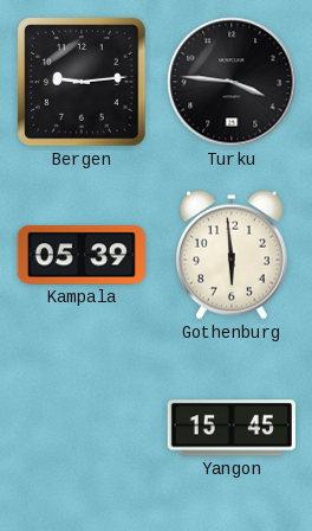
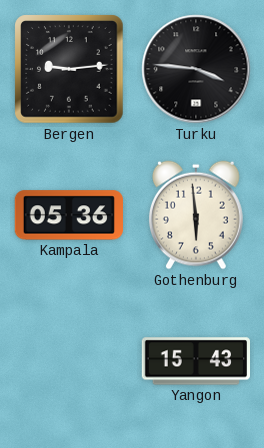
Kampala: 05:39 -> 05:36 (69, 215)
Yangon: 15:45 -> 15:43 (195, 361)
